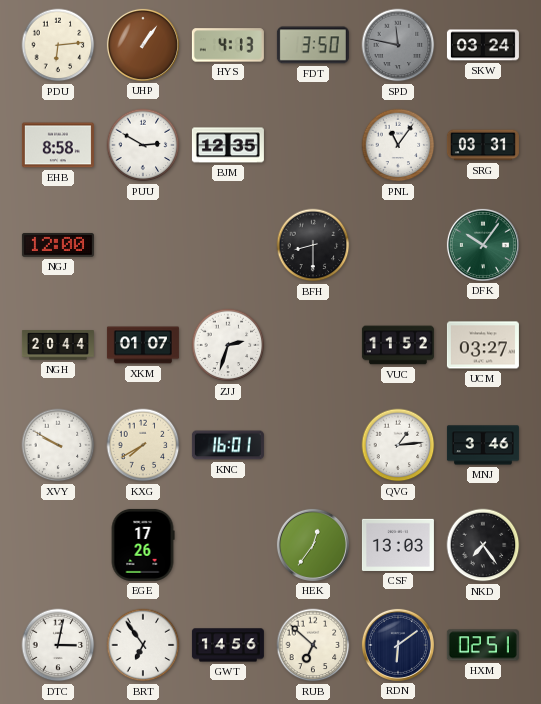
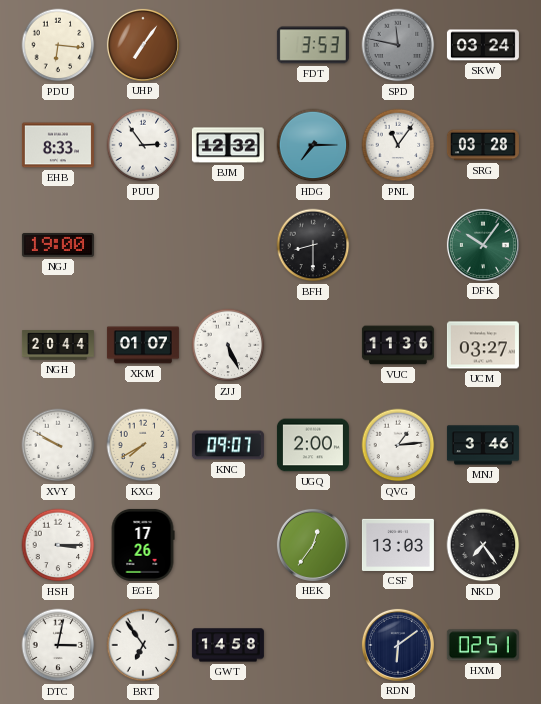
PDU: 6:14 -> 6:16 (58, 45)
UHP: 1:06 -> 7:06 (143, 45)
HYS: 4:13 -> none (228, 45)
FDT: 3:50 -> 3:53 (313, 45)
EHB: 8:58 -> 8:33 (58, 145)
PUU: 2:50 -> 2:54 (143, 145)
BJM: 12:35 -> 12:32 (228, 145)
HDG: none -> 7:15 (313, 145)
SRG: 03:31 -> 03:28 (483, 145)
NGJ: 12:00 -> 19:00 (58, 245)
ZJJ: 2:33 -> 5:26 (228, 345)
VUC: 11:52 -> 11:36 (398, 345)
KNC: 16:01 -> 09:07 (228, 445)
UGQ: none -> 2:00 (313, 445)
HSH: none -> 3:15 (58, 545)
GWT: 14:56 -> 14:58 (228, 645)
RUB: 6:52 -> none (313, 645)
